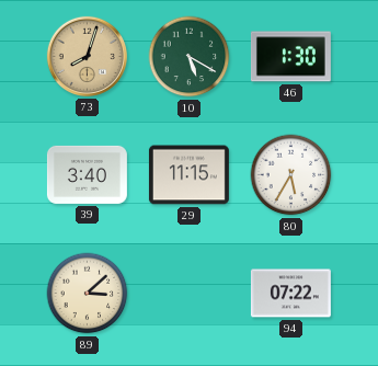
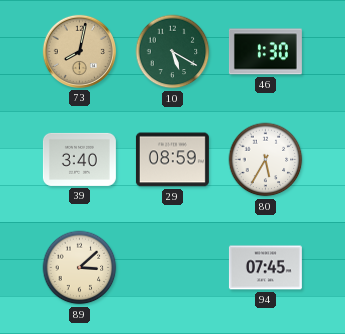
73: 8:03 -> 8:02 (79, 51)
29: 11:15 -> 08:59 (172, 160)
94: 07:22 -> 07:45 (265, 268)
